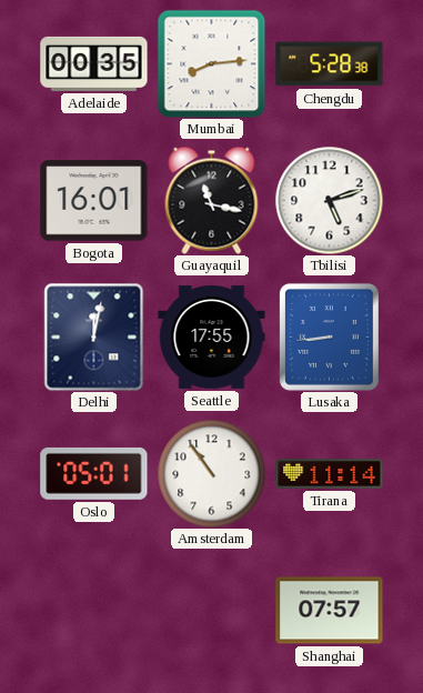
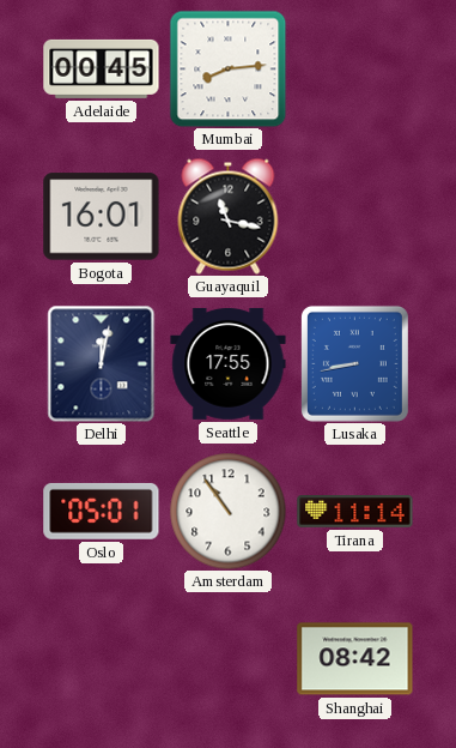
Adelaide: 00:35 -> 00:45 (102, 68)
Chengdu: 5:28 -> none (330, 64)
Tbilisi: 5:12 -> none (329, 200)
Lusaka: 8:44 -> 8:43 (354, 363)
Shanghai: 07:57 -> 08:42 (355, 659)
